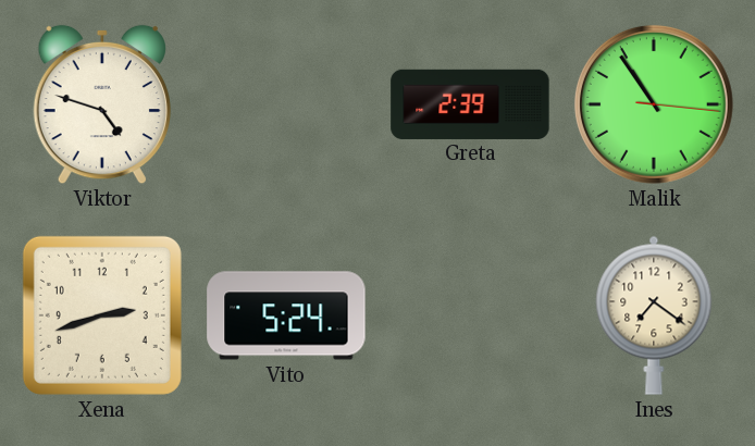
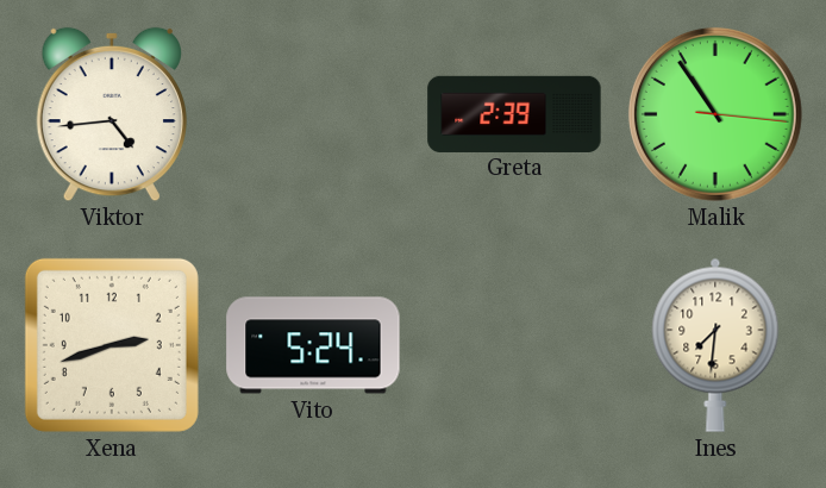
Viktor: 4:48 -> 4:44 (112, 114)
Ines: 7:21 -> 7:31 (715, 345)
